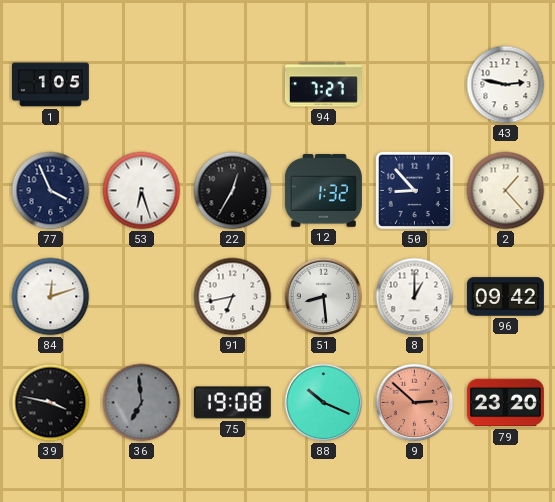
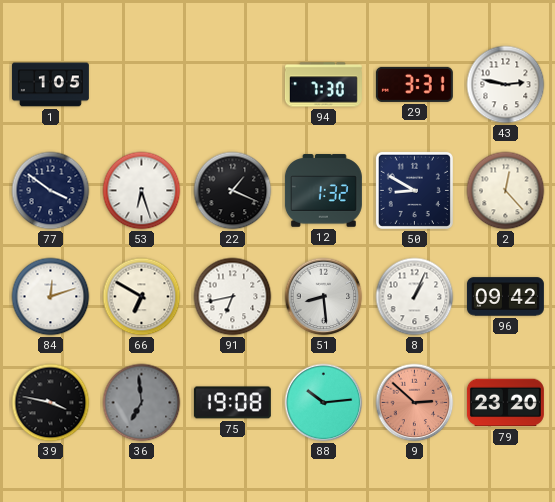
94: 7:27 -> 7:30 (323, 85)
29: none -> 3:31 (414, 84)
77: 3:56 -> 3:51 (51, 191)
22: 12:35 -> 1:19 (233, 191)
50: 8:53 -> 8:50 (414, 190)
2: 1:23 -> 12:23 (506, 191)
66: none -> 6:50 (142, 297)
8: 1:00 -> 1:04 (415, 297)
88: 10:19 -> 10:14 (324, 403)
